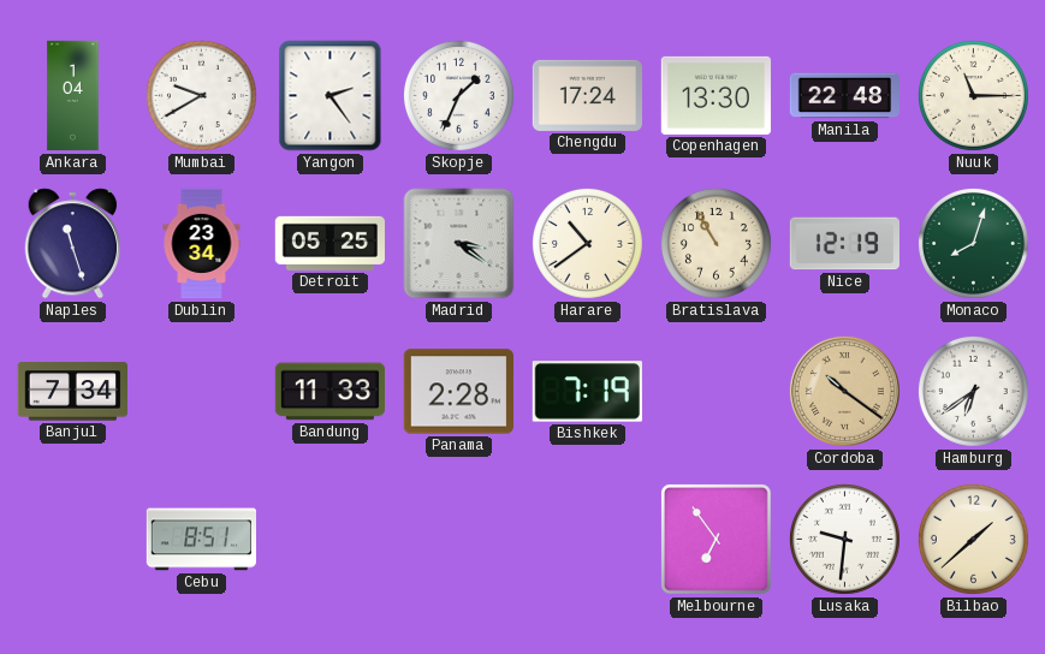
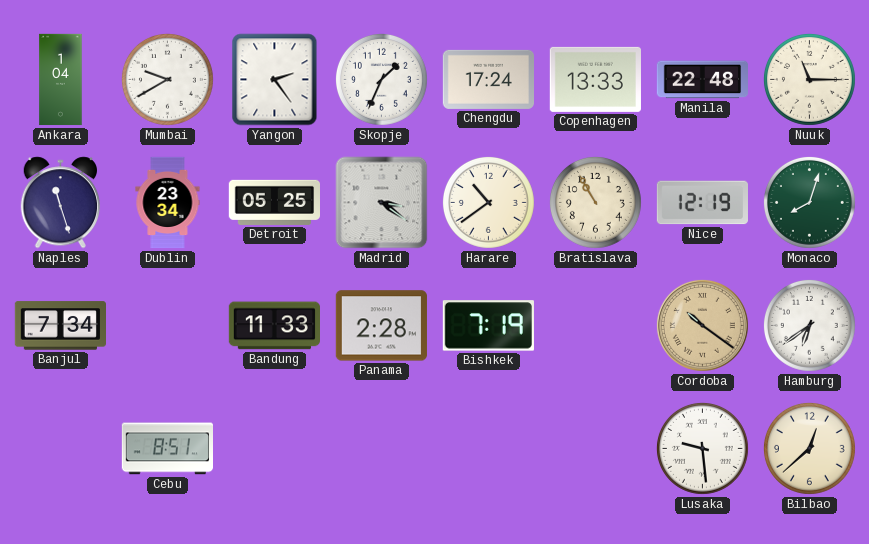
Copenhagen: 13:30 -> 13:33 (595, 79)
Melbourne: 6:54 -> none (716, 539)
Lusaka: 9:31 -> 9:29 (702, 448)
Bilbao: 1:38 -> 12:38 (809, 448)
